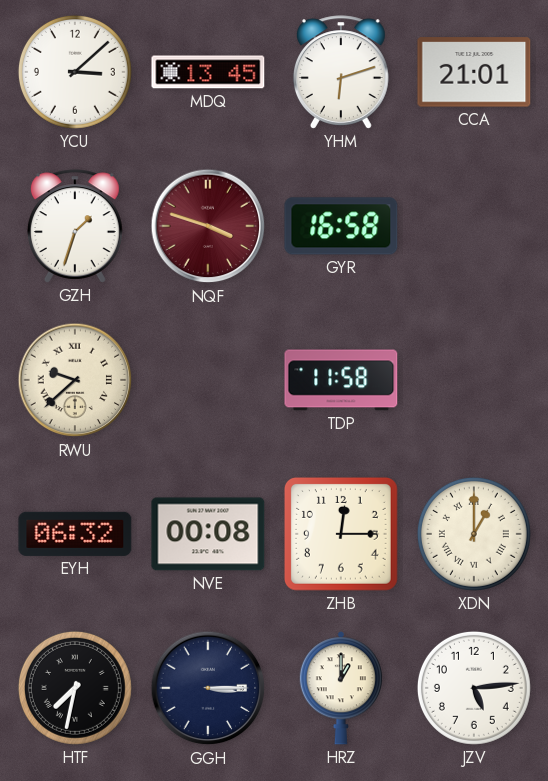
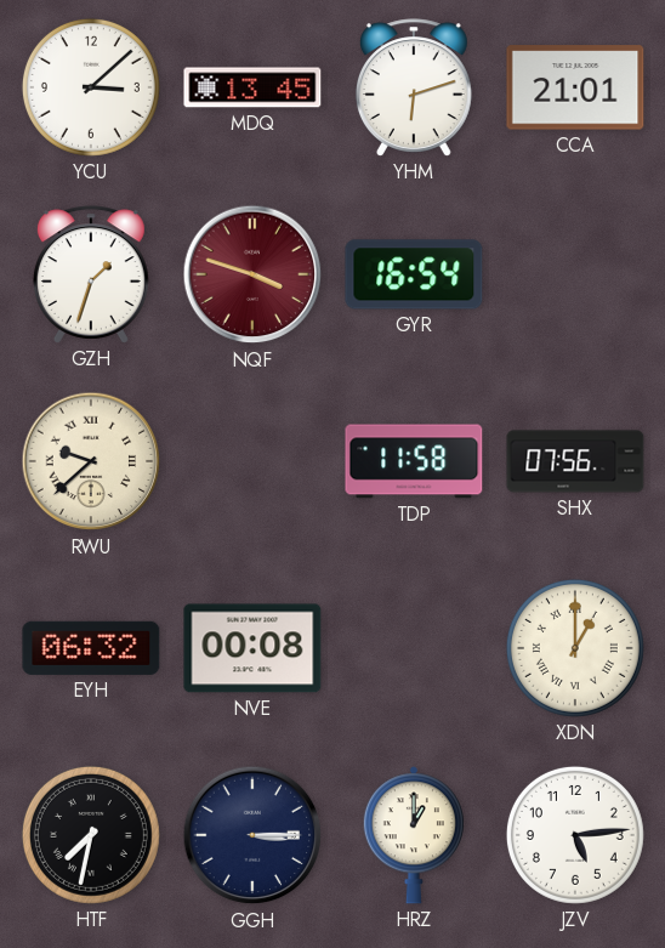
GYR: 16:58 -> 16:54 (414, 274)
SHX: none -> 07:56 (575, 461)
ZHB: 12:15 -> none (341, 534)
